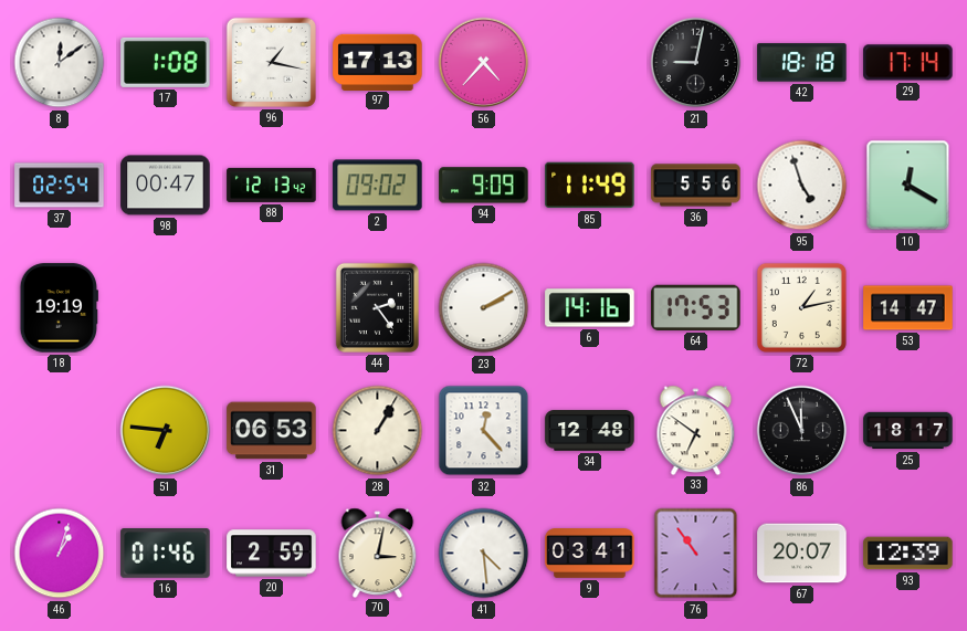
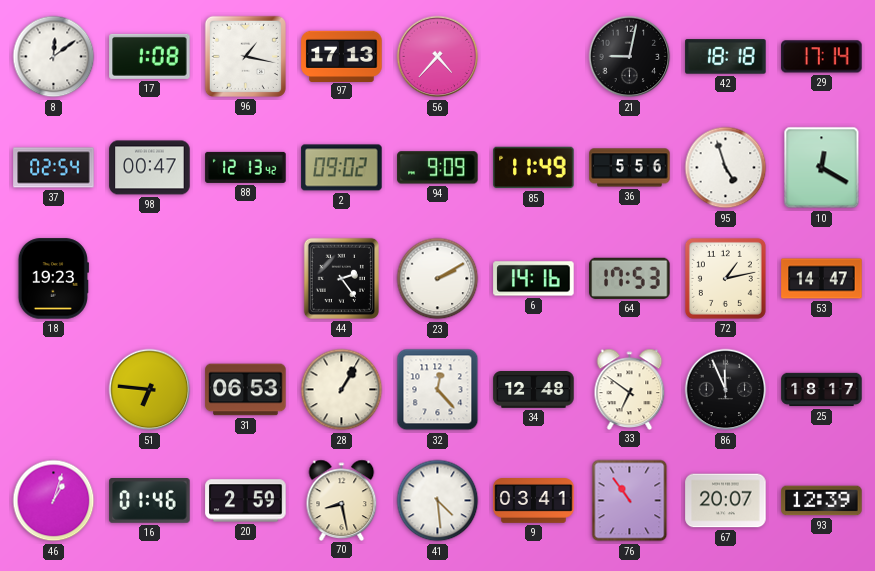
18: 19:19 -> 19:23 (53, 279)
70: 3:02 -> 8:28 (342, 500)
